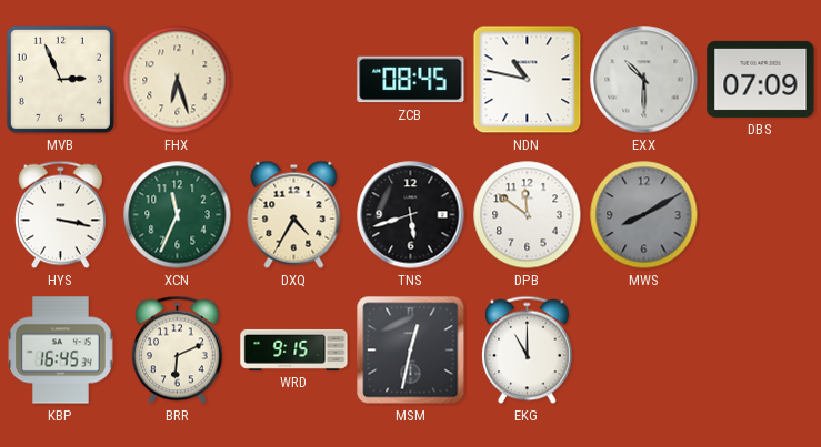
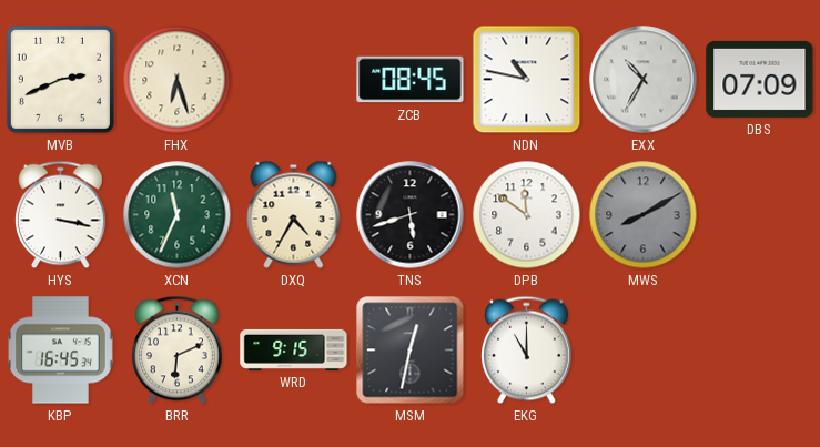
MVB: 2:56 -> 2:41 (60, 79)
EXX: 10:30 -> 10:35 (644, 80)
